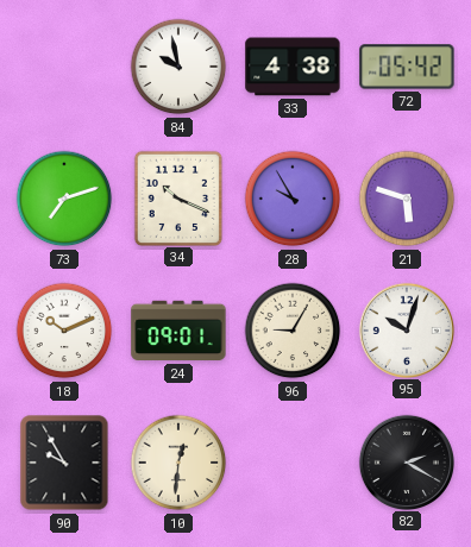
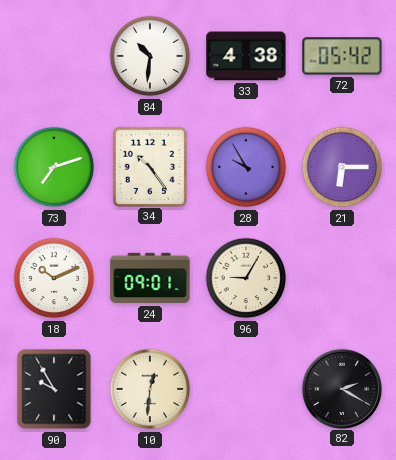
84: 9:58 -> 10:31 (150, 56)
34: 10:19 -> 10:24 (149, 166)
21: 5:48 -> 6:15 (342, 167)
95: 10:03 -> none (406, 329)
